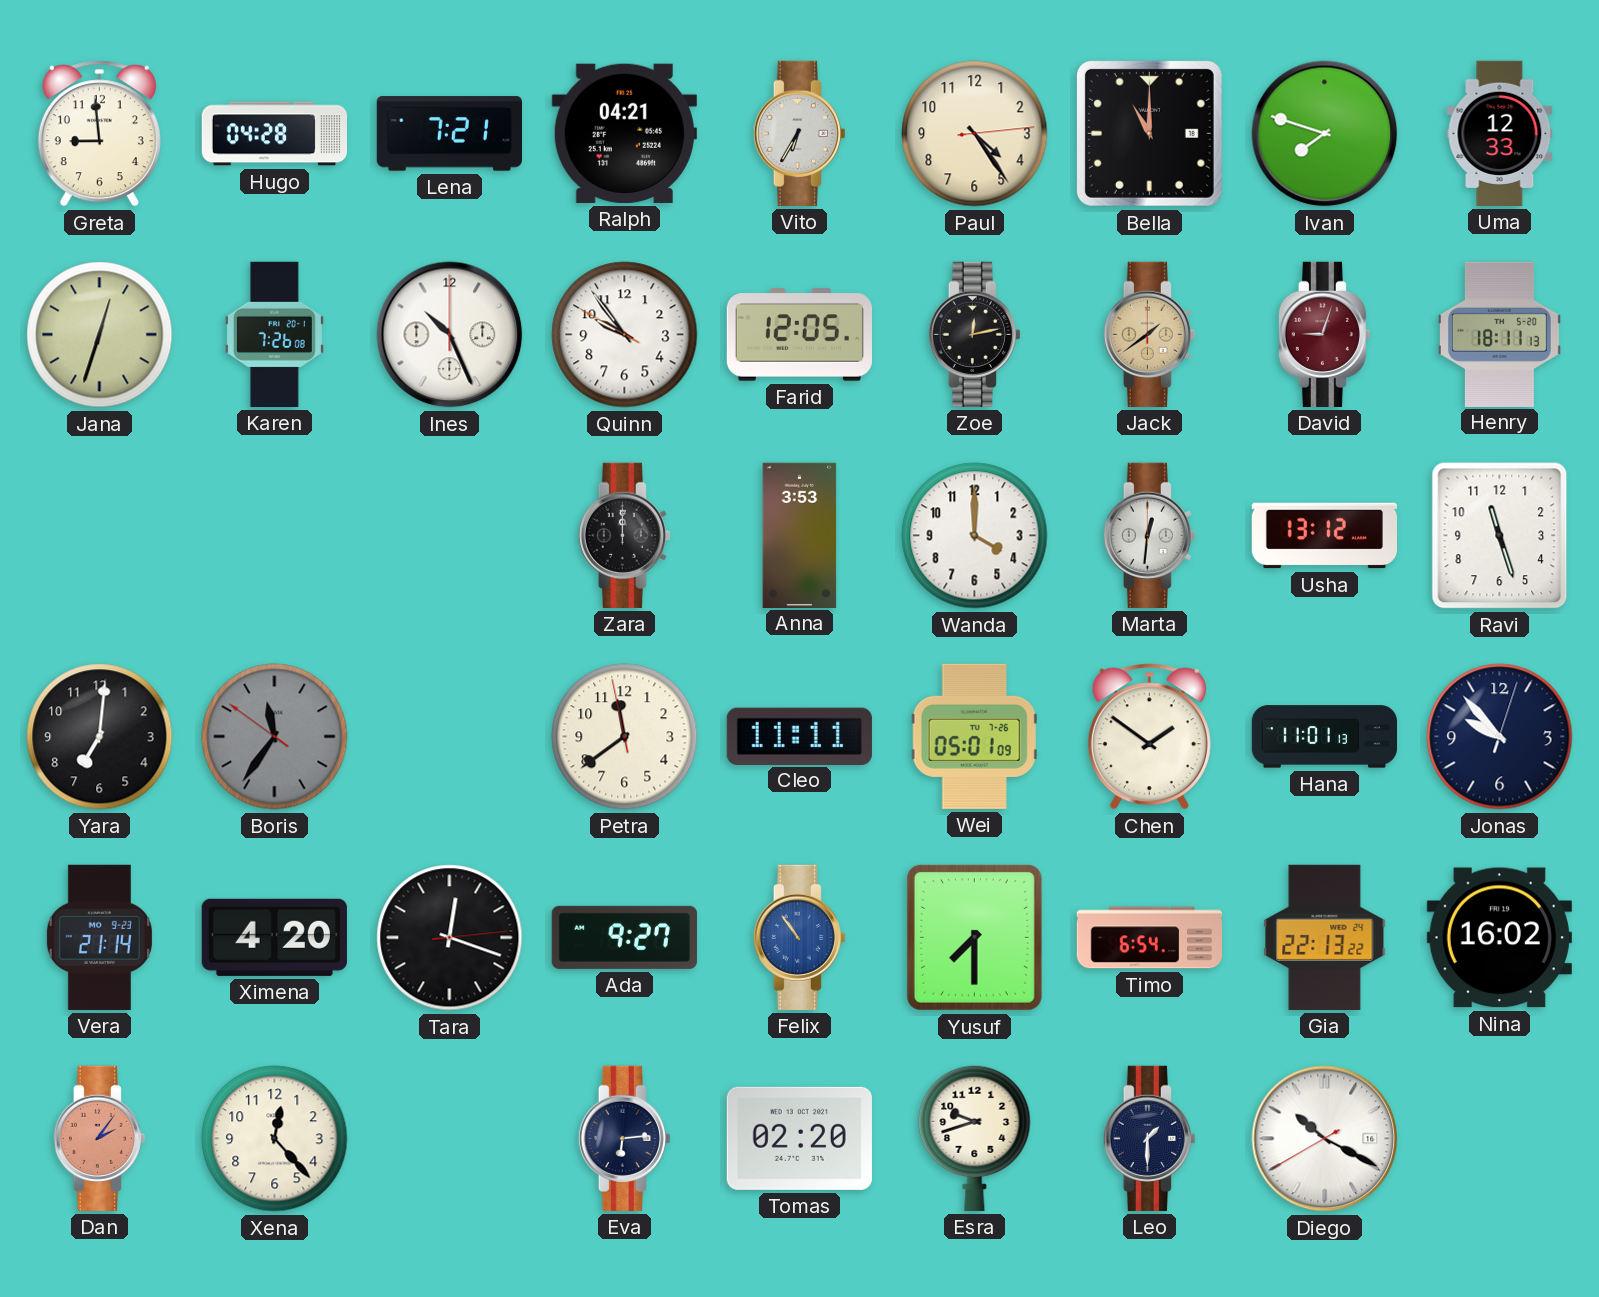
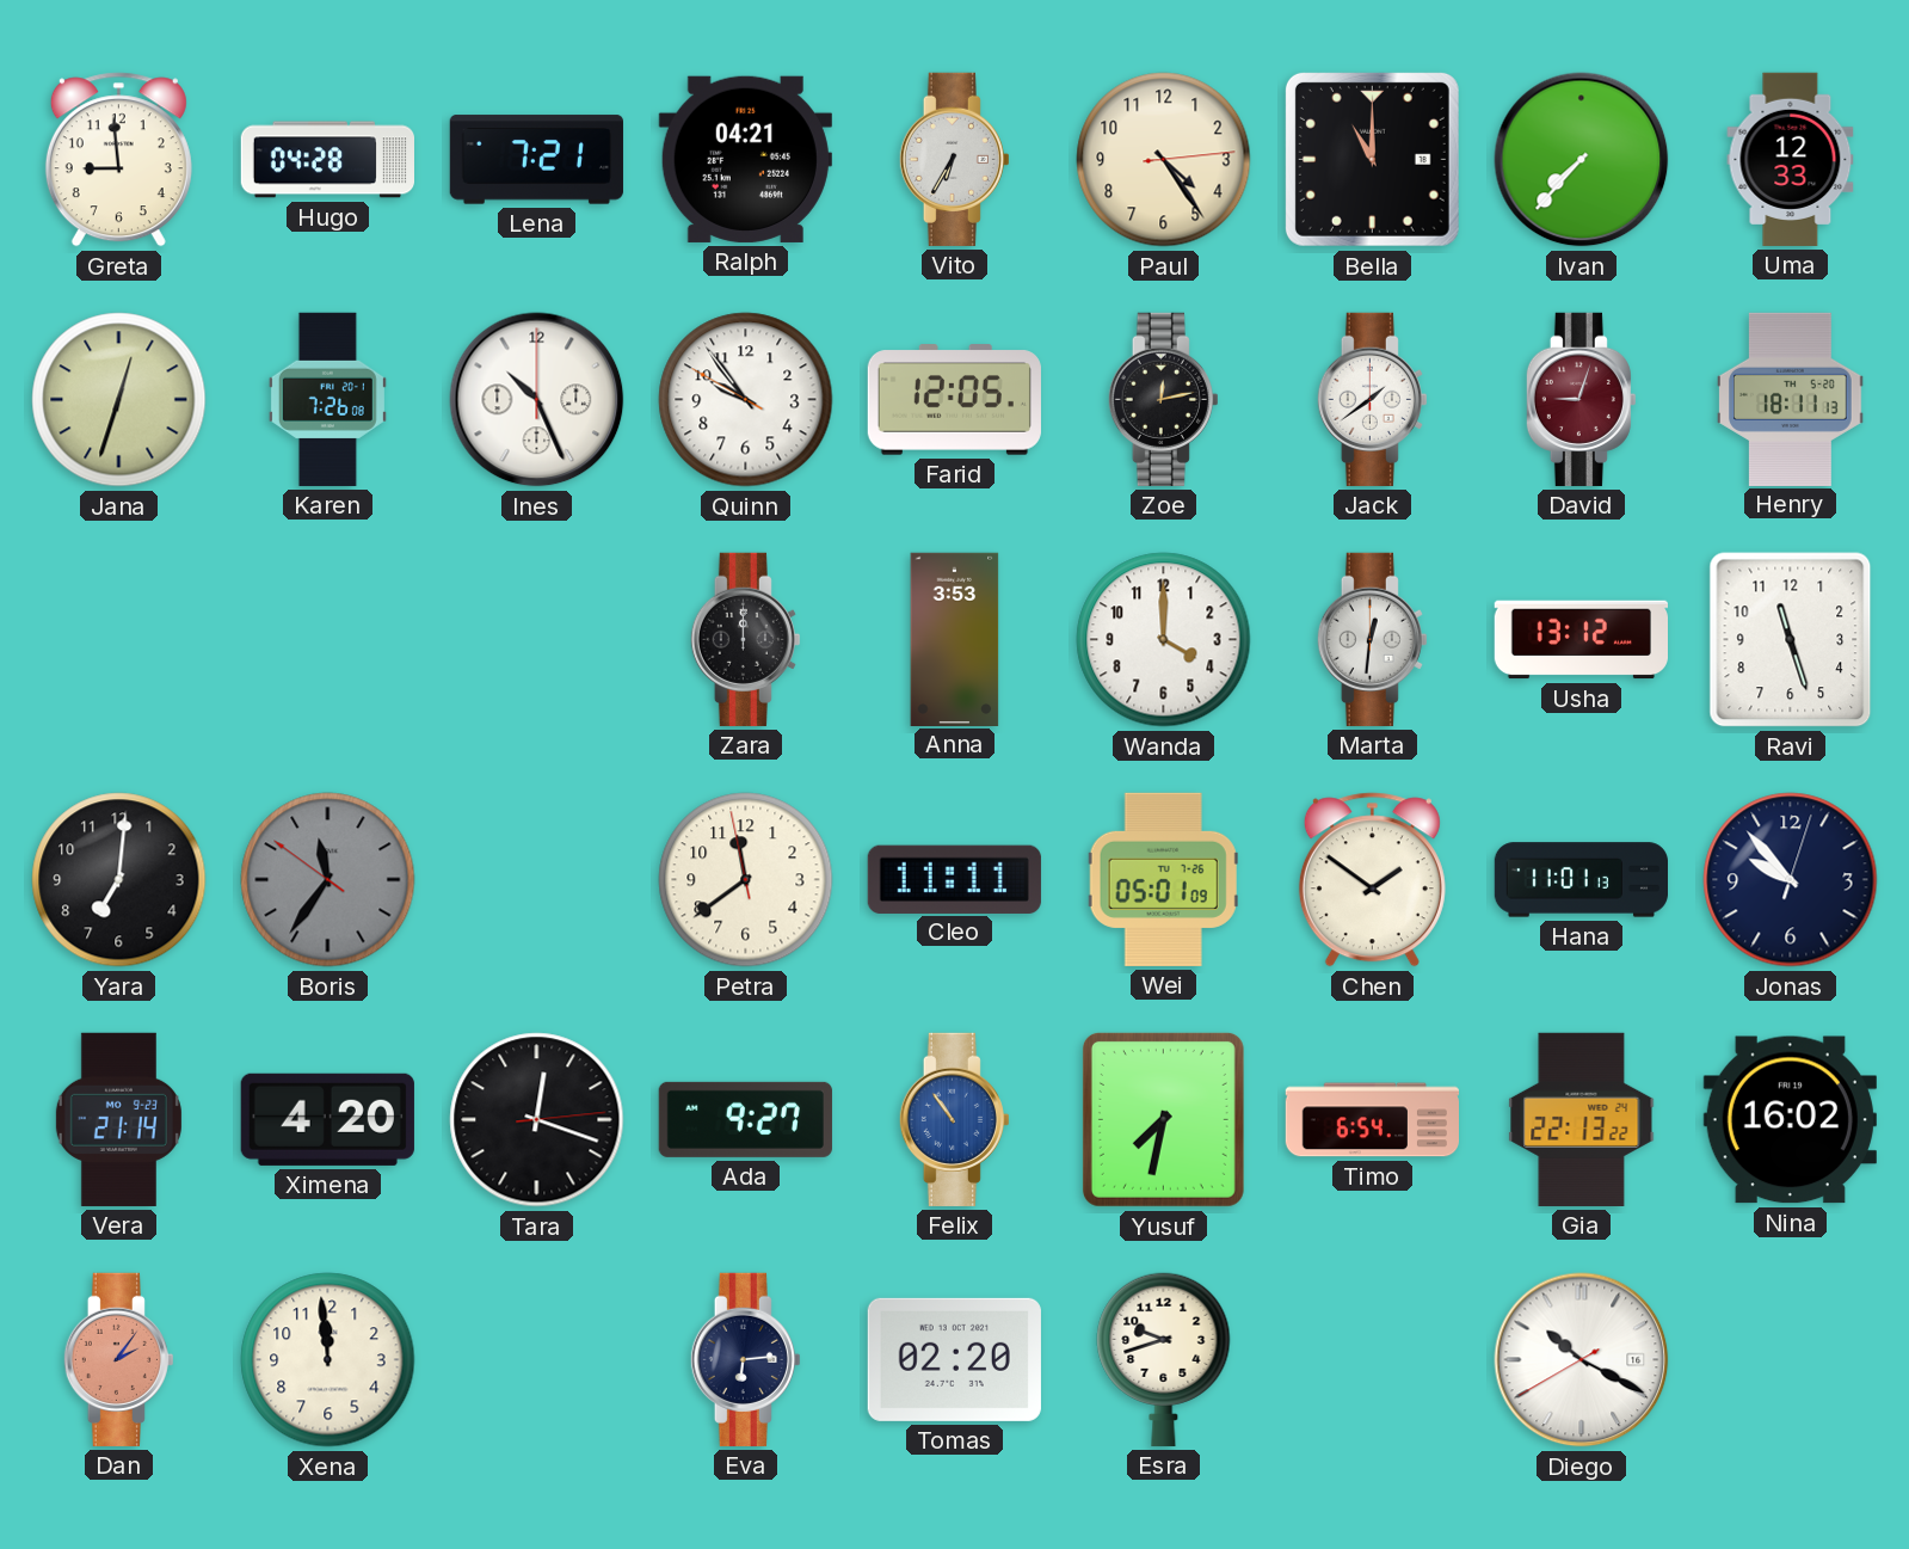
Ivan: 7:48 -> 7:37 (1582, 160)
Jack dial: champagne -> white (1372, 399)
Yusuf: 7:30 -> 7:32 (1163, 1119)
Xena: 12:23 -> 11:59 (328, 1360)
Leo: 1:30 -> none (1149, 1138)
